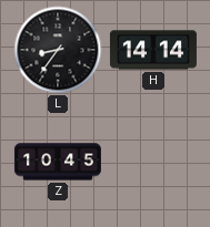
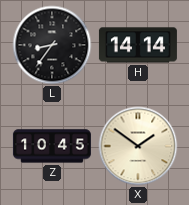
X: none -> 1:51 (138, 146)
